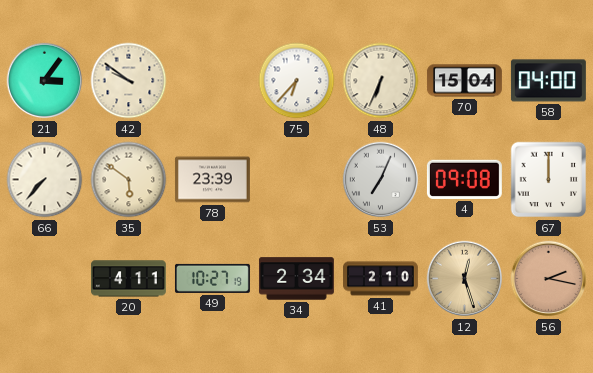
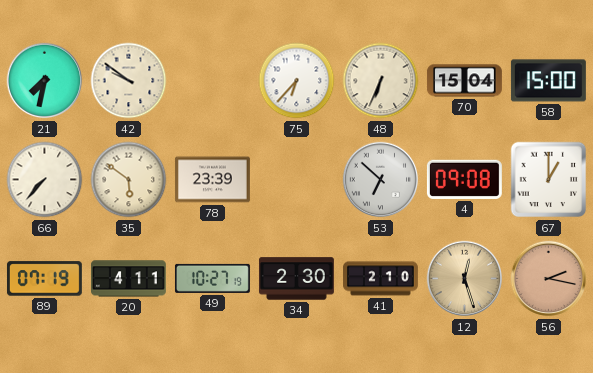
21: 3:06 -> 7:32 (45, 81)
58: 04:00 -> 15:00 (548, 81)
53: 7:04 -> 6:52 (381, 180)
67: 12:00 -> 1:00 (549, 180)
89: none -> 07:19 (44, 279)
34: 2:34 -> 2:30 (296, 279)
